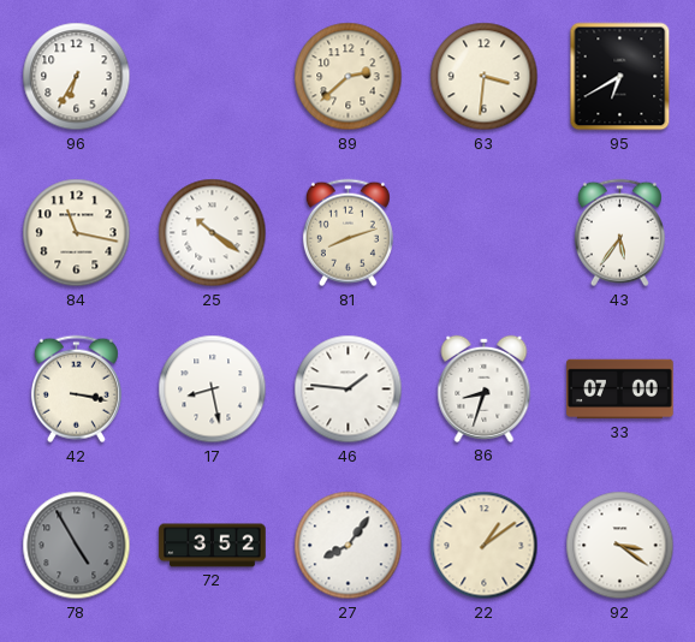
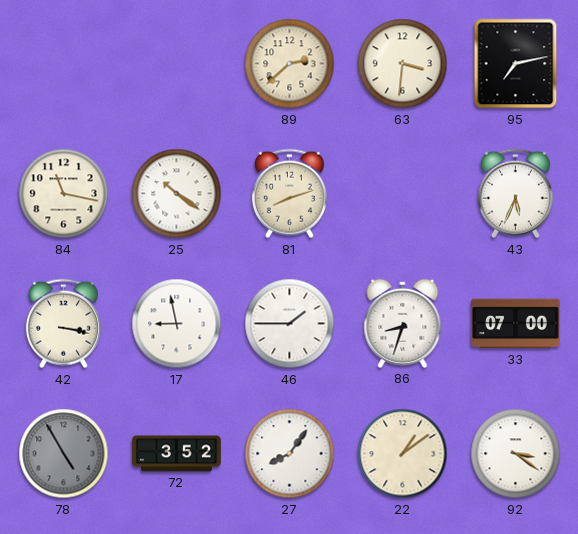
96: 6:35 -> none (77, 77)
95: 6:40 -> 7:13 (516, 64)
43: 5:36 -> 5:34 (515, 194)
17: 8:28 -> 8:58 (177, 324)
46: 1:46 -> 1:45 (290, 324)
